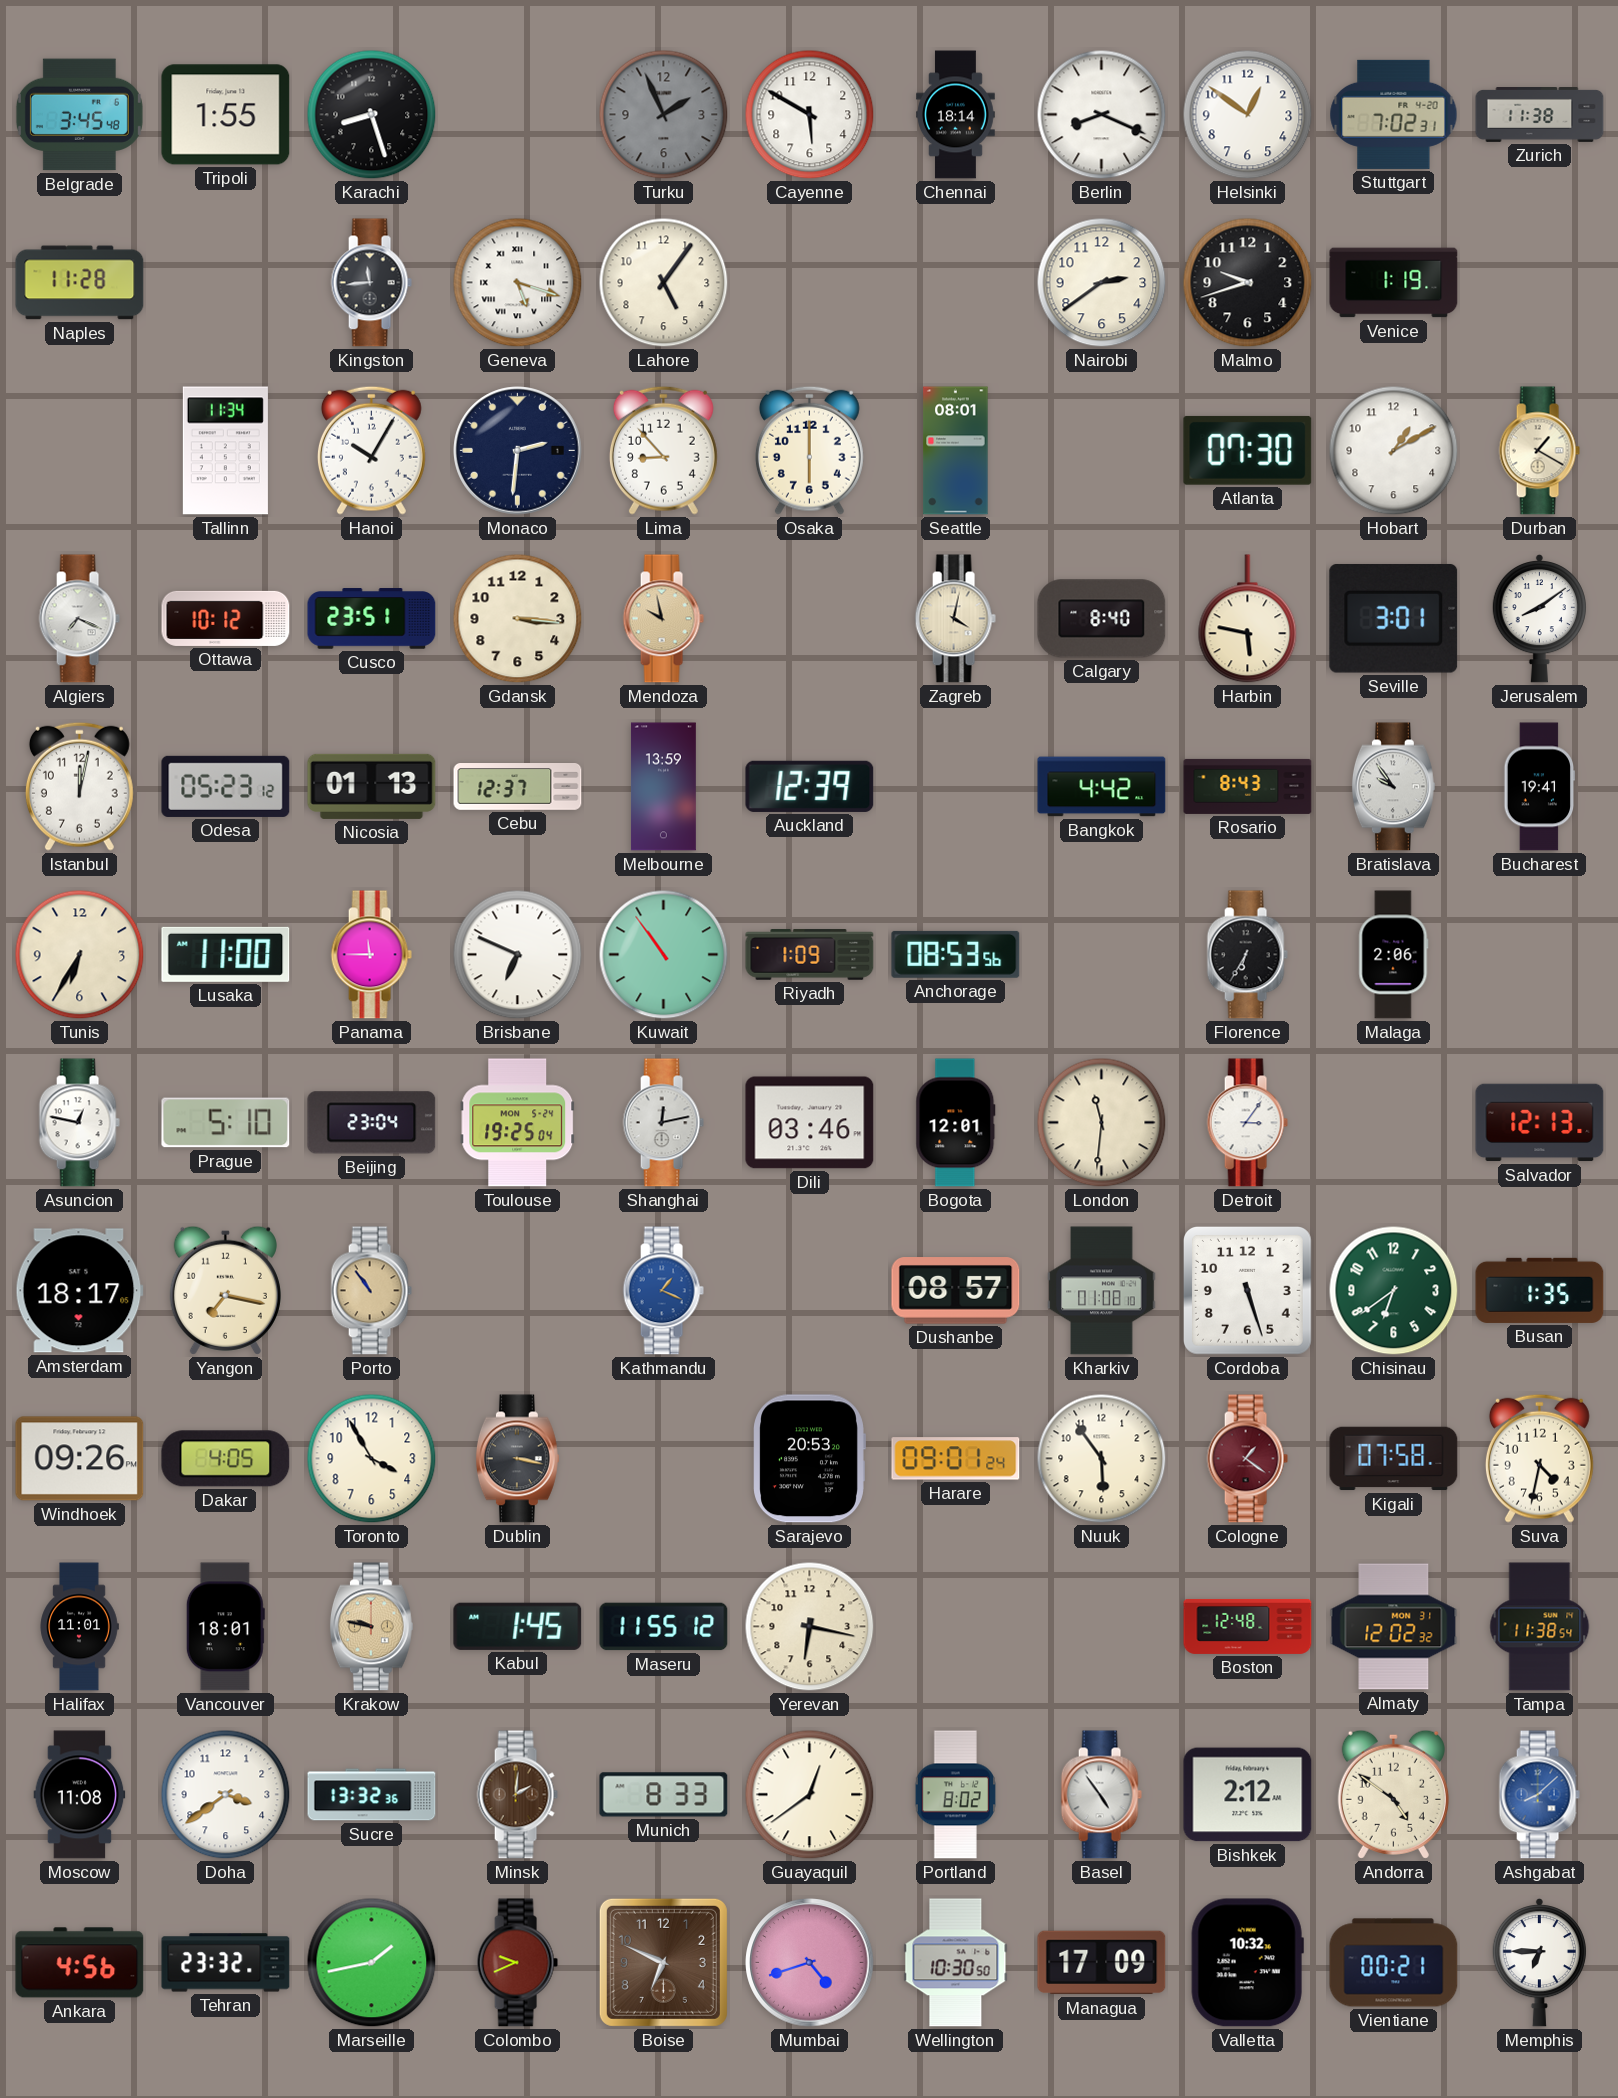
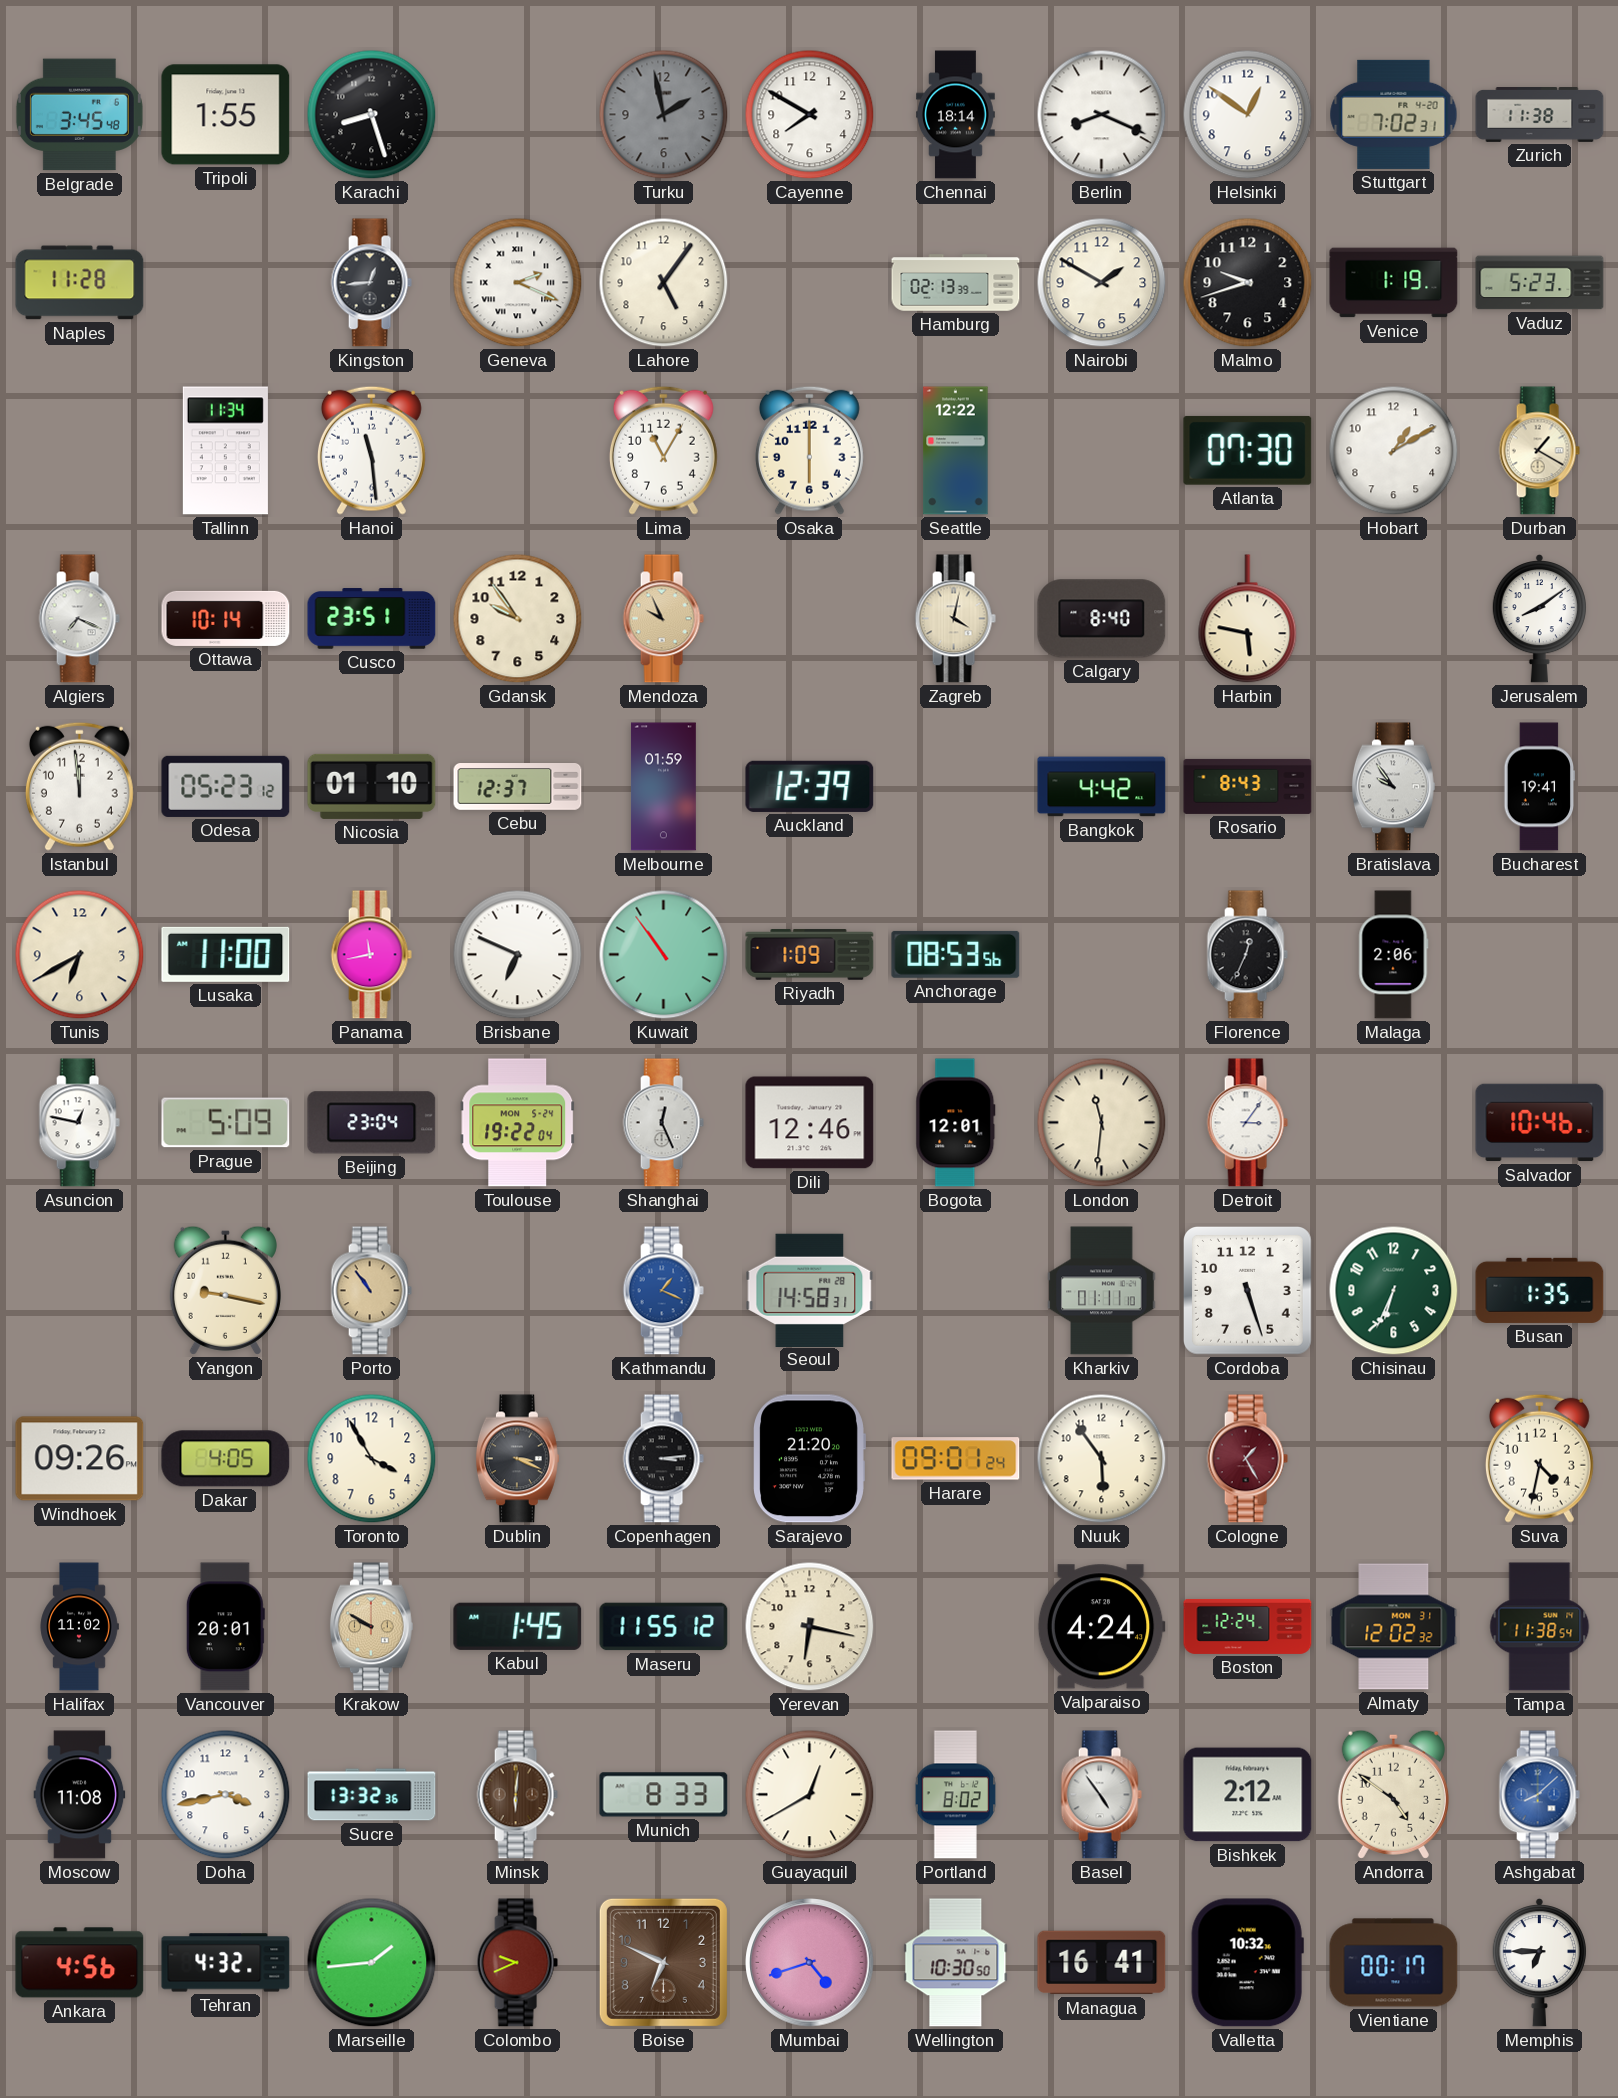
Turku: 1:56 -> 1:58 (664, 115)
Cayenne: 5:50 -> 7:50 (810, 115)
Kingston: 11:44 -> 12:44 (371, 283)
Geneva: 5:18 -> 2:19 (518, 283)
Hamburg: none -> 02:13 (956, 283)
Nairobi: 2:39 -> 1:50 (1102, 283)
Vaduz: none -> 5:23 (1540, 283)
Hanoi: 10:05 -> 11:29 (371, 450)
Monaco: 2:31 -> none (518, 451)
Lima: 8:53 -> 11:05 (663, 450)
Seattle: 08:01 -> 12:22 (956, 451)
Ottawa: 10:12 -> 10:14 (226, 618)
Gdansk: 3:16 -> 9:54 (518, 619)
Mendoza: 9:58 -> 9:56 (663, 619)
Seville: 3:01 -> none (1394, 618)
Istanbul: 12:02 -> 11:59 (79, 786)
Nicosia: 01:13 -> 01:10 (372, 786)
Melbourne: 13:59 -> 01:59 (663, 787)
Tunis: 6:35 -> 6:40 (80, 955)
Panama: 11:45 -> 11:43 (371, 955)
Florence: 6:35 -> 12:34 (1247, 955)
Prague: 5:10 -> 5:09 (226, 1123)
Toulouse: 19:25 -> 19:22 (518, 1123)
Shanghai: 12:13 -> 12:26 (663, 1123)
Dili: 03:46 -> 12:46 (810, 1123)
Salvador: 12:13 -> 10:46 (1540, 1123)
Amsterdam: 18:17 -> none (79, 1291)
Yangon: 7:17 -> 9:17 (225, 1290)
Seoul: none -> 14:58 (810, 1290)
Dushanbe: 08:57 -> none (956, 1291)
Kharkiv: 01:08 -> 01:11 (1102, 1291)
Chisinau: 6:39 -> 6:34 (1394, 1291)
Dublin: 3:17 -> 3:19 (517, 1459)
Copenhagen: none -> 3:14 (663, 1459)
Sarajevo: 20:53 -> 21:20 (809, 1459)
Cologne: 1:21 -> 1:25 (1247, 1459)
Kigali: 07:58 -> none (1394, 1459)
Halifax: 11:01 -> 11:02 (79, 1627)
Vancouver: 18:01 -> 20:01 (225, 1627)
Krakow: 9:47 -> 9:50 (371, 1627)
Valparaiso: none -> 4:24 (1101, 1627)
Boston: 12:48 -> 12:24 (1248, 1626)
Doha: 3:39 -> 3:43 (226, 1795)
Minsk: 2:01 -> 6:01 (517, 1795)
Guayaquil: 12:39 -> 12:40 (810, 1795)
Tehran: 23:32 -> 4:32 (226, 1963)
Marseille: 1:43 -> 1:44 (372, 1963)
Managua: 17:09 -> 16:41 (1102, 1963)
Vientiane: 00:21 -> 00:17 (1394, 1963)
